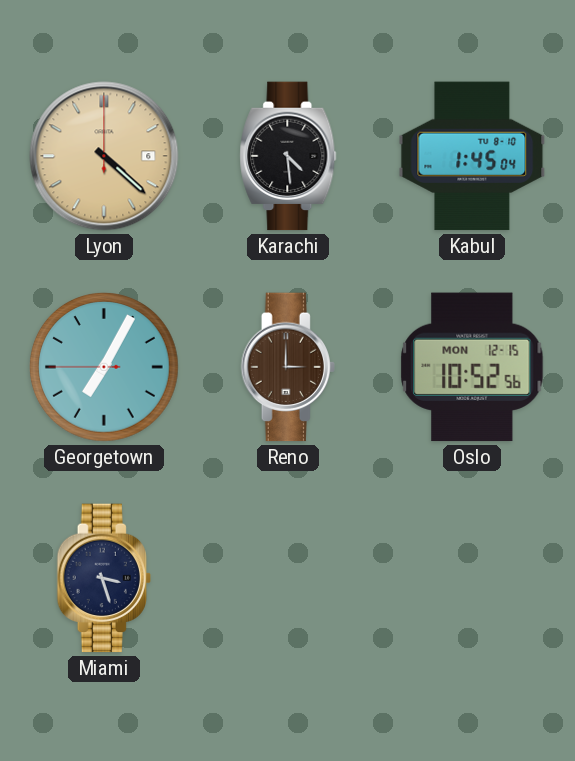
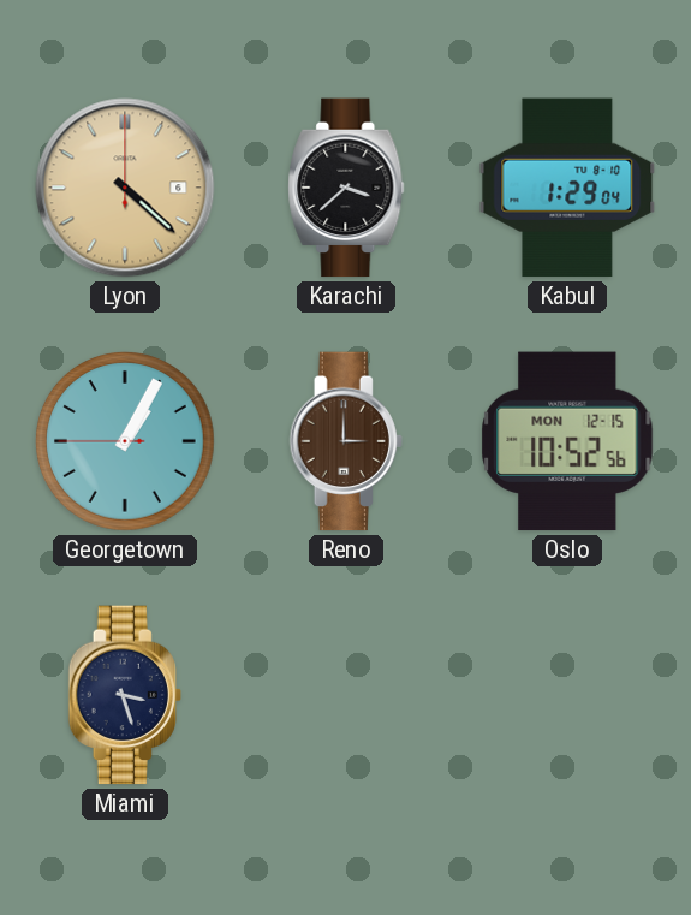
Karachi: 4:29 -> 3:38 (346, 188)
Kabul: 1:45 -> 1:29 (567, 188)
Georgetown: 7:04 -> 1:04 (126, 442)
